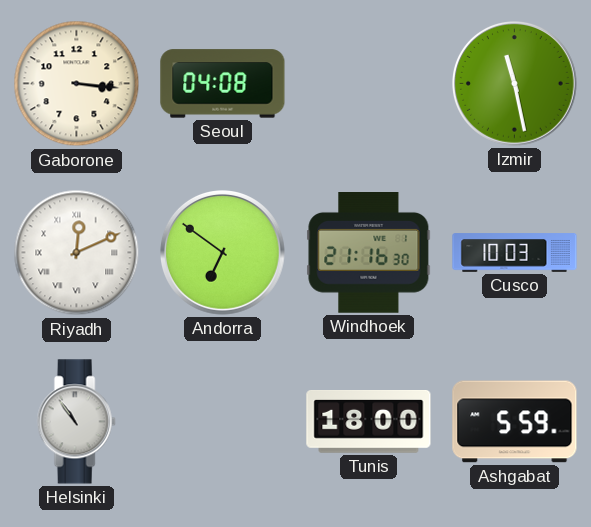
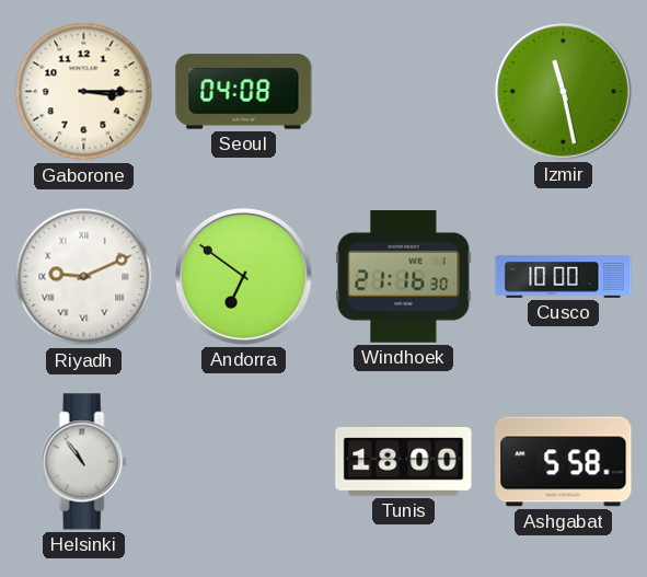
Gaborone: 3:16 -> 3:15 (84, 92)
Riyadh: 12:11 -> 9:11 (84, 277)
Cusco: 10:03 -> 10:00 (564, 277)
Ashgabat: 5:59 -> 5:58 (564, 462)
